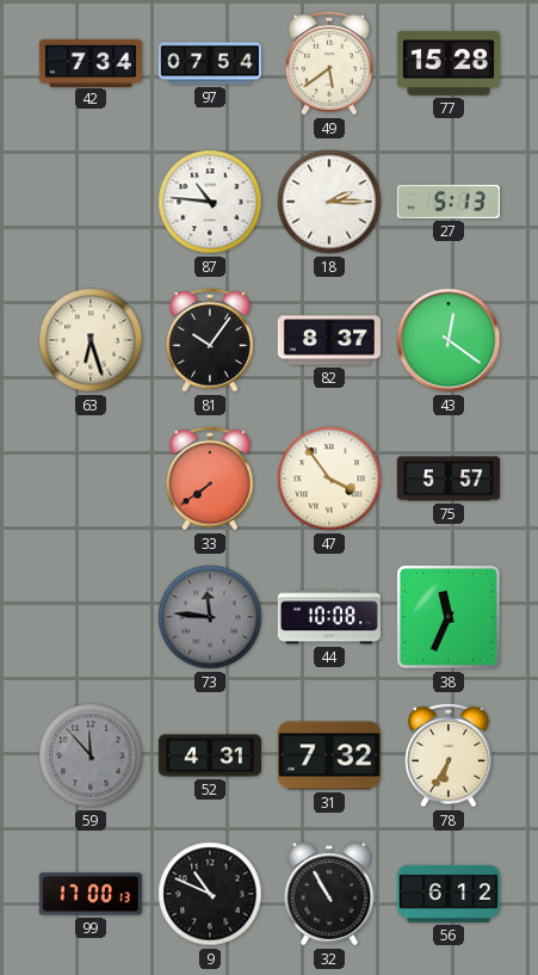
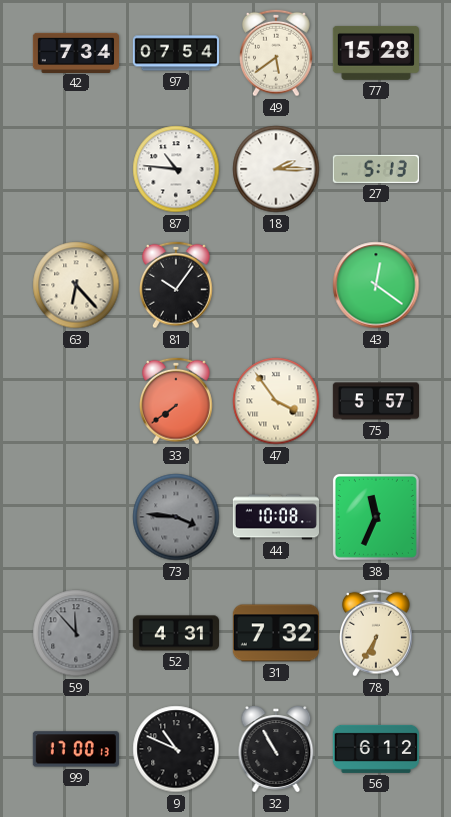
63: 6:27 -> 6:23 (76, 285)
82: 8:37 -> none (329, 340)
73: 11:46 -> 3:46 (176, 517)
